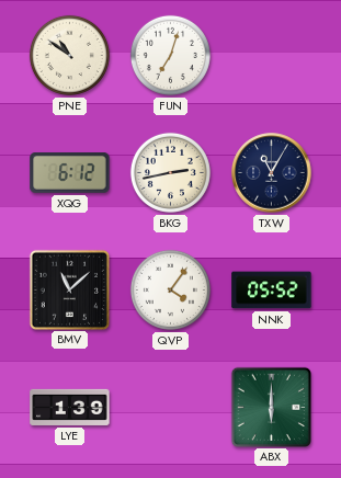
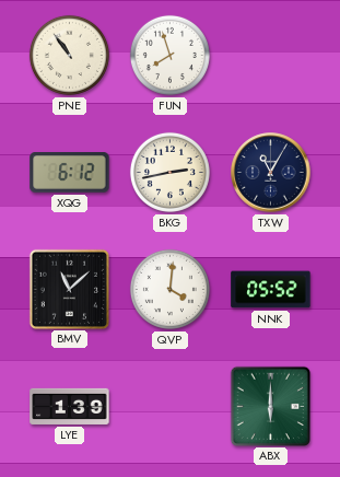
PNE: 10:51 -> 10:54 (69, 55)
FUN: 7:03 -> 7:57 (169, 55)
QVP: 4:06 -> 4:01 (169, 289)
